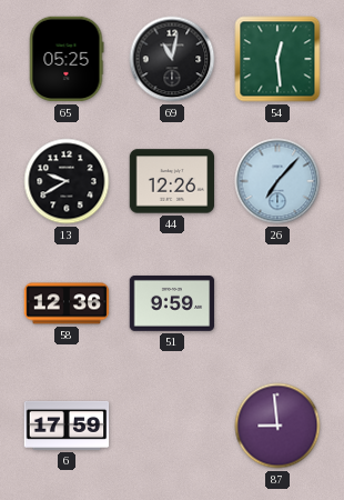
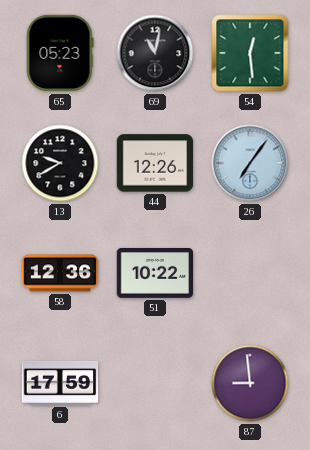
65: 05:25 -> 05:23 (60, 53)
26: 7:07 -> 7:06 (250, 163)
51: 9:59 -> 10:22 (155, 273)
